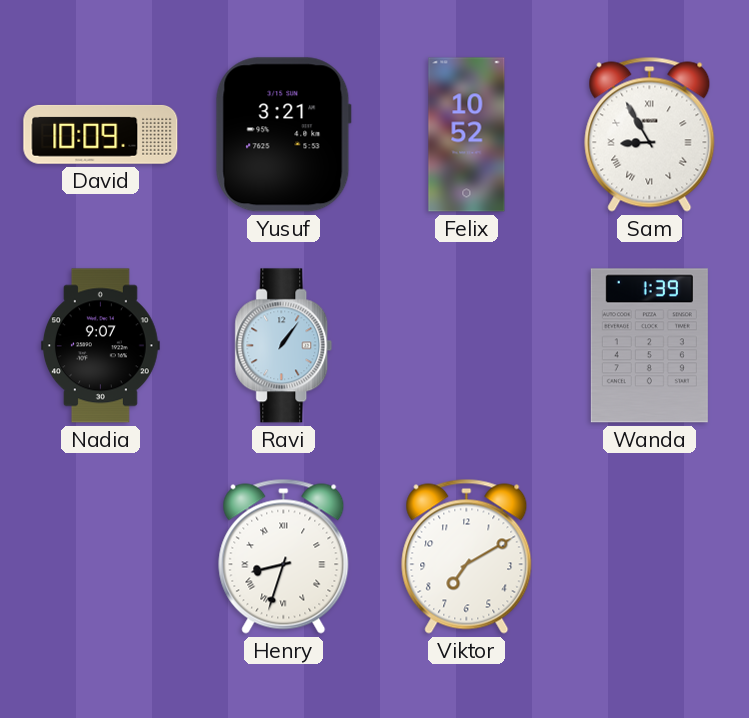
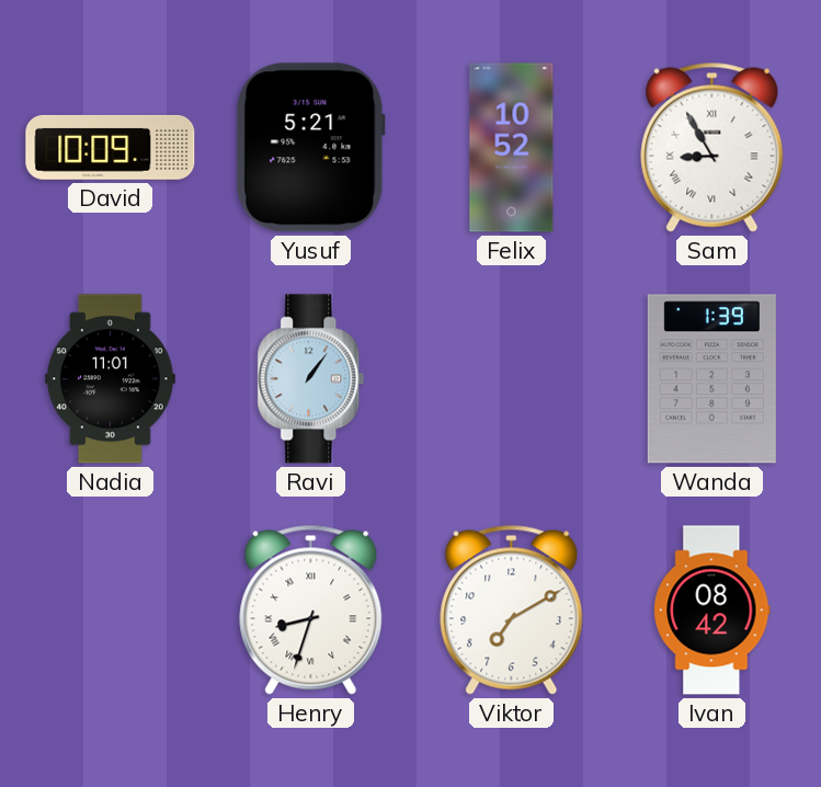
Yusuf: 3:21 -> 5:21 (310, 148)
Nadia: 9:07 -> 11:01 (110, 379)
Ivan: none -> 08:42 (712, 611)
